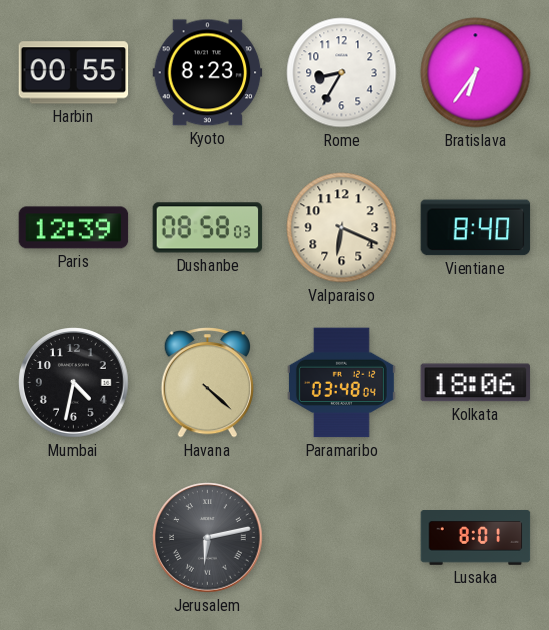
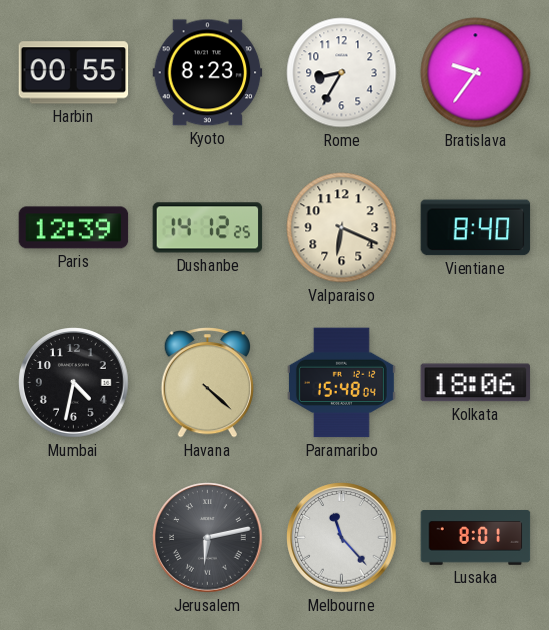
Bratislava: 6:36 -> 9:36 (476, 73)
Dushanbe: 08:58 -> 14:12 (208, 228)
Paramaribo: 03:48 -> 15:48 (341, 383)
Melbourne: none -> 11:23 (342, 538)
